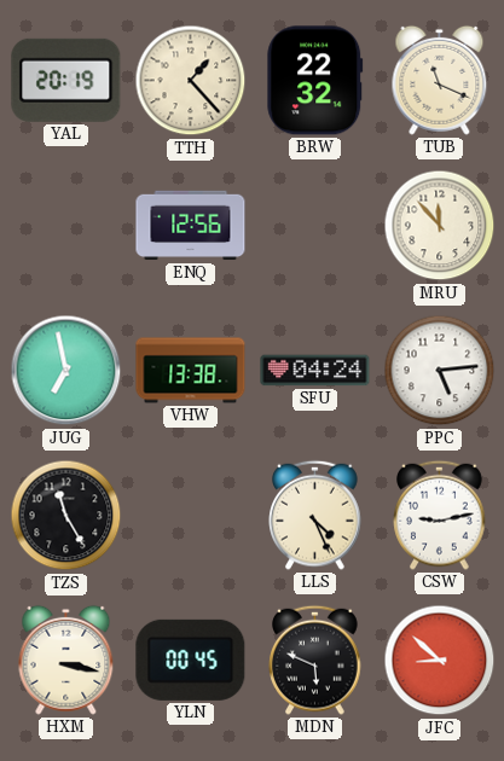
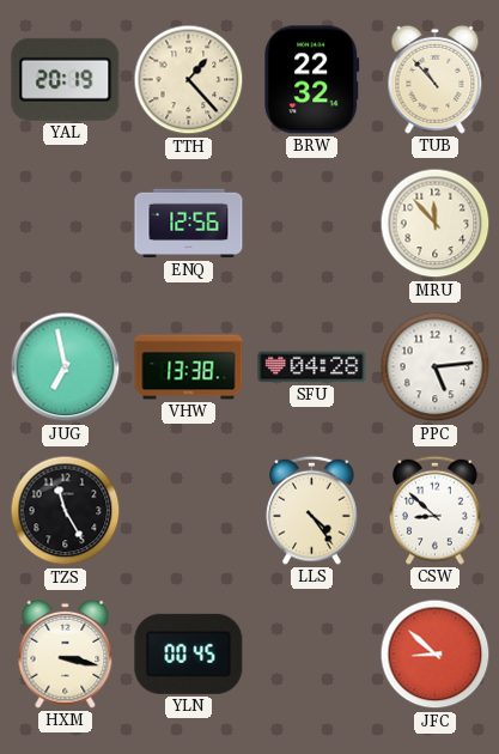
TUB: 11:19 -> 10:53 (436, 79)
SFU: 04:24 -> 04:28 (312, 367)
LLS: 4:26 -> 4:24 (312, 510)
CSW: 9:13 -> 8:52 (436, 510)
MDN: 5:49 -> none (315, 660)
